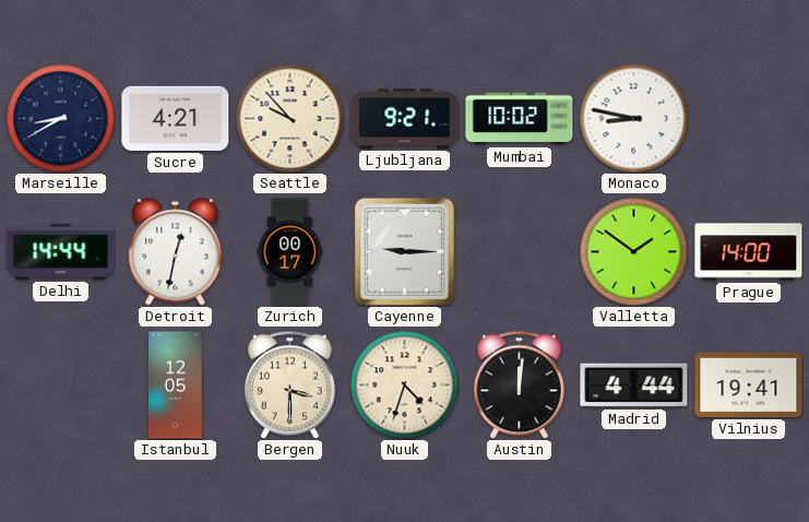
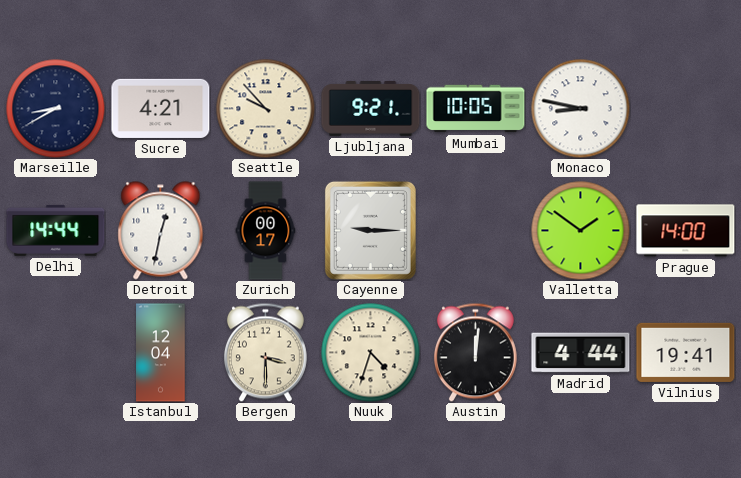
Mumbai: 10:02 -> 10:05 (476, 109)
Istanbul: 12:05 -> 12:04 (161, 353)
